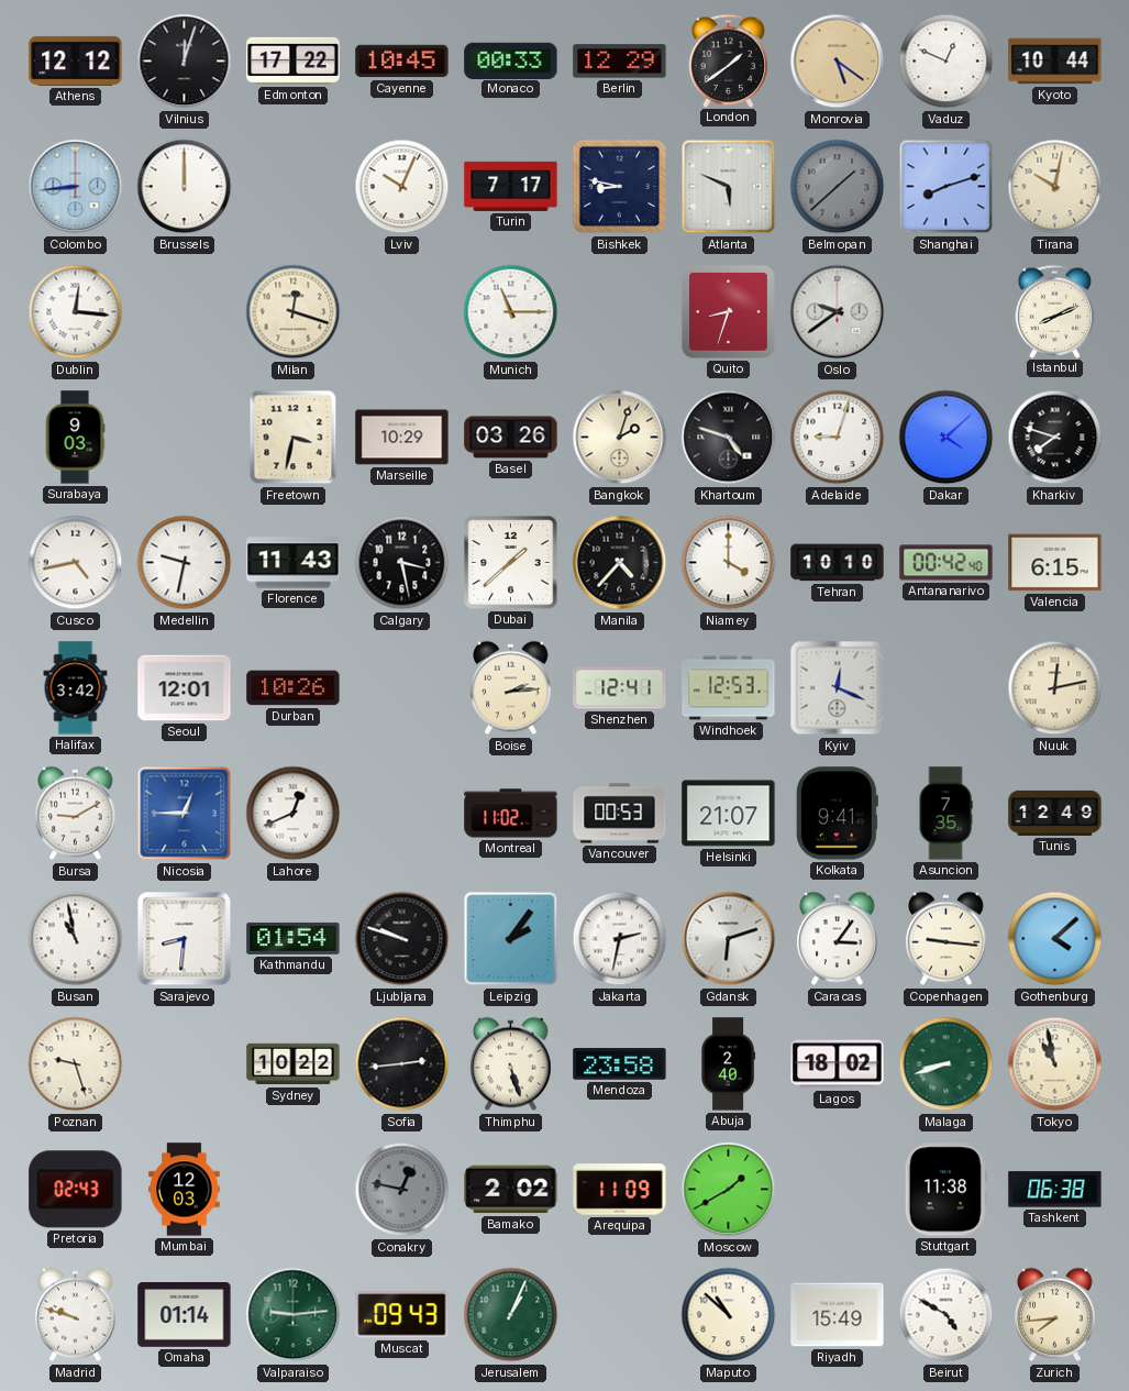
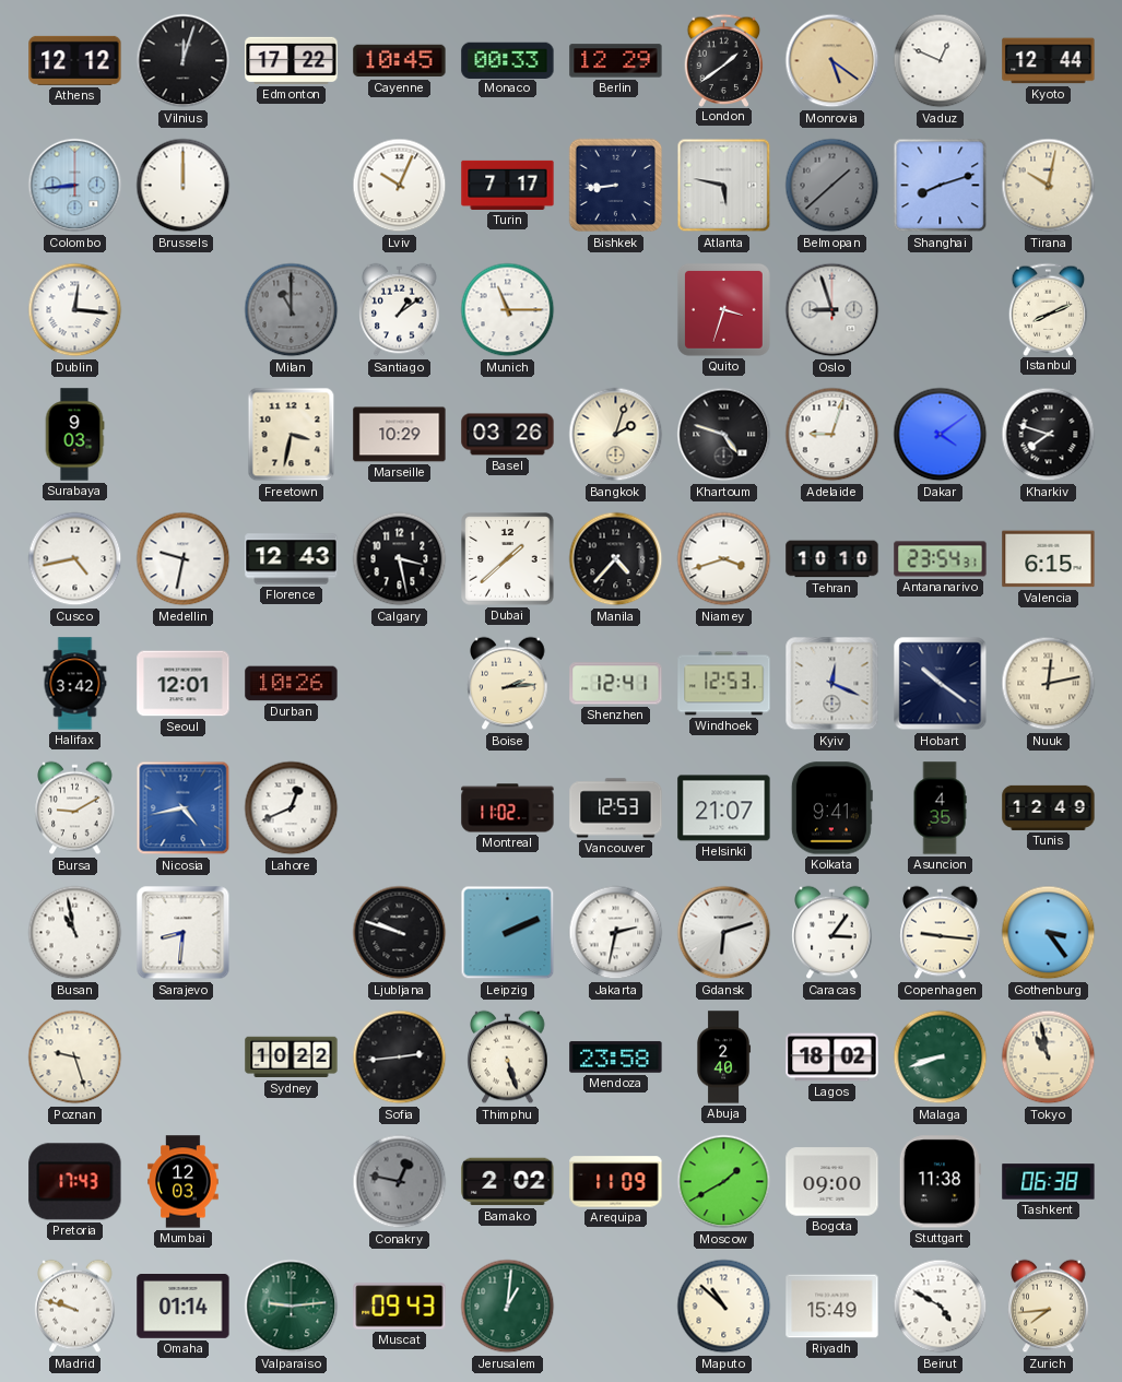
Kyoto: 10:44 -> 12:44 (1049, 61)
Bishkek: 8:47 -> 8:44 (616, 186)
Atlanta: 5:49 -> 5:47 (724, 186)
Milan: 12:18 -> 11:00 (292, 310)
Milan dial: cream -> grey (292, 310)
Santiago: none -> 1:09 (400, 310)
Quito: 8:33 -> 3:33 (723, 309)
Oslo: 9:39 -> 8:57 (832, 310)
Dakar: 4:08 -> 4:09 (941, 435)
Florence: 11:43 -> 12:43 (292, 559)
Niamey: 4:00 -> 3:42 (724, 559)
Antananarivo: 00:42 -> 23:54 (941, 559)
Hobart: none -> 10:21 (941, 684)
Nicosia: 12:45 -> 4:43 (184, 808)
Vancouver: 00:53 -> 12:53 (616, 808)
Asuncion: 7:35 -> 4:35 (940, 808)
Kathmandu: 01:54 -> none (294, 938)
Leipzig: 2:06 -> 2:11 (508, 933)
Gothenburg: 4:08 -> 3:24 (1049, 933)
Pretoria: 02:43 -> 17:43 (75, 1182)
Bogota: none -> 09:00 (832, 1182)
Jerusalem: 1:04 -> 1:01 (508, 1307)
